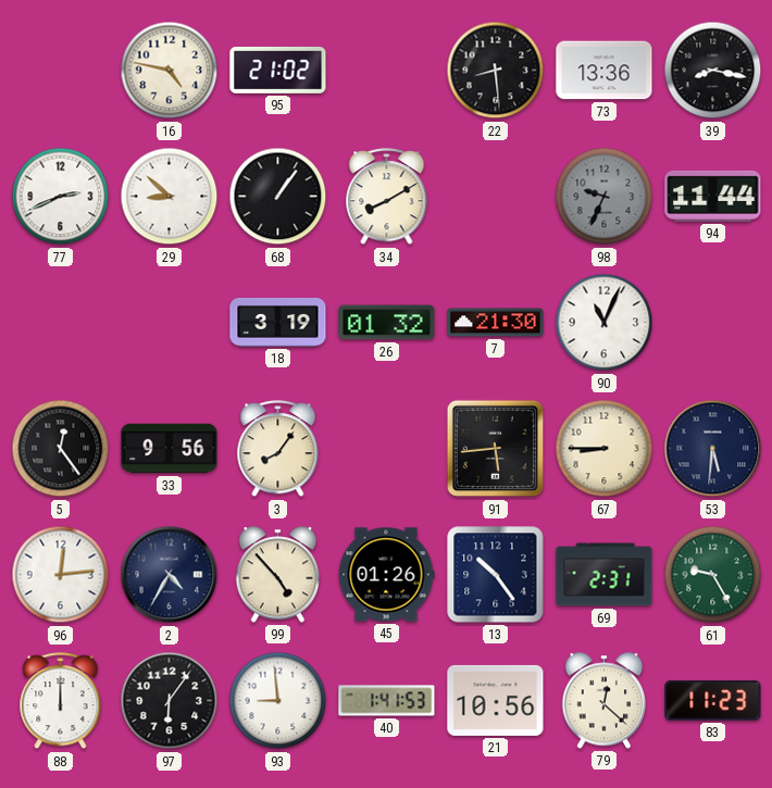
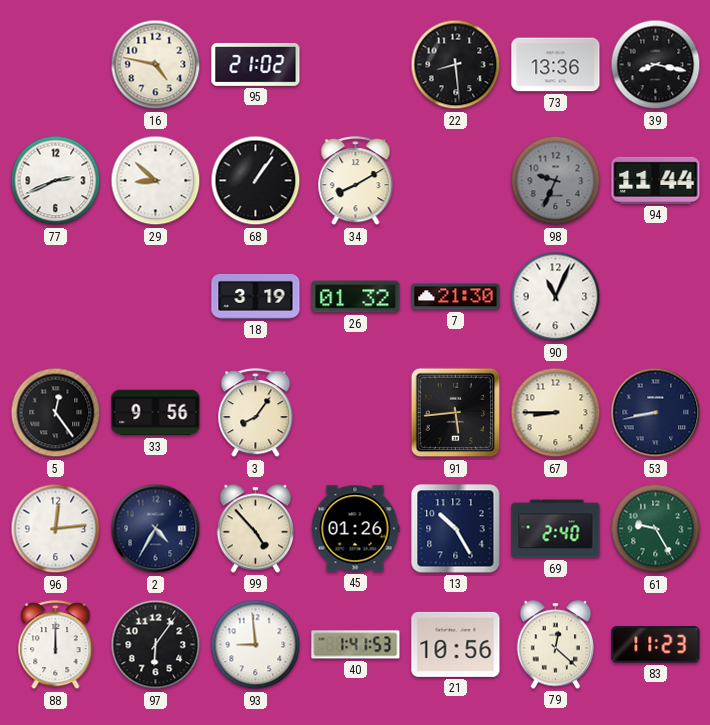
53: 5:31 -> 8:43 (656, 413)
13: 10:24 -> 10:25 (456, 529)
69: 2:31 -> 2:40 (556, 529)
